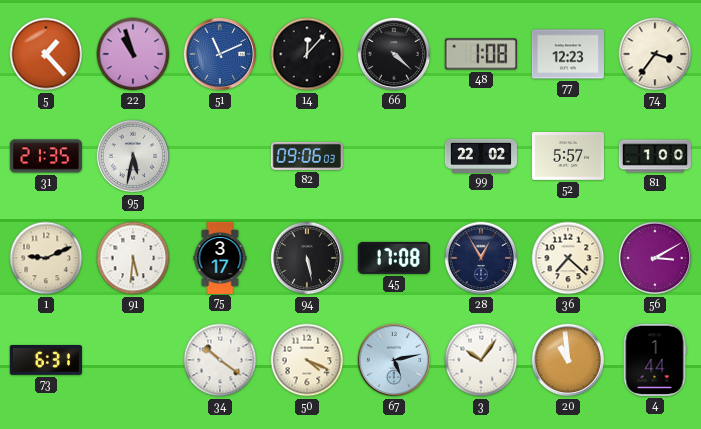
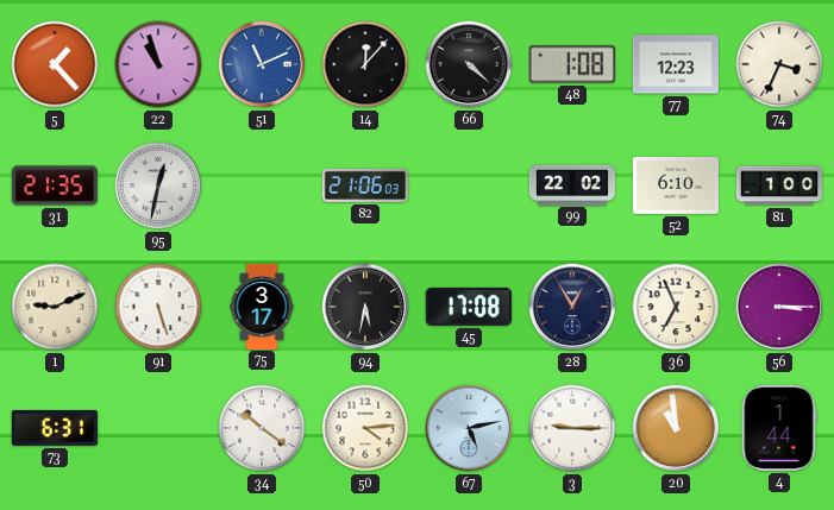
74: 3:36 -> 3:34 (779, 64)
95: 5:32 -> 12:32 (158, 185)
82: 09:06 -> 21:06 (365, 185)
52: 5:57 -> 6:10 (676, 187)
91: 5:31 -> 5:27 (158, 307)
94: 5:28 -> 5:32 (365, 307)
36: 7:22 -> 6:56 (676, 307)
56: 3:10 -> 3:15 (779, 307)
50: 4:19 -> 4:14 (365, 428)
3: 10:06 -> 9:15 (572, 428)
